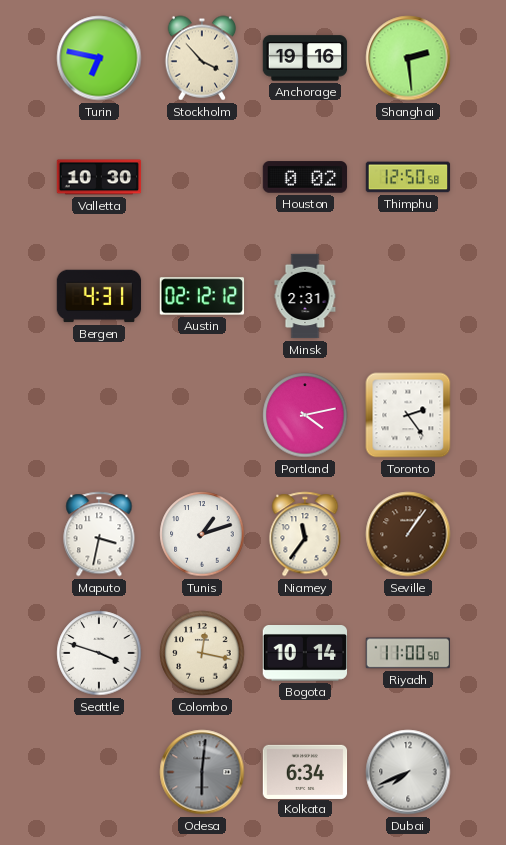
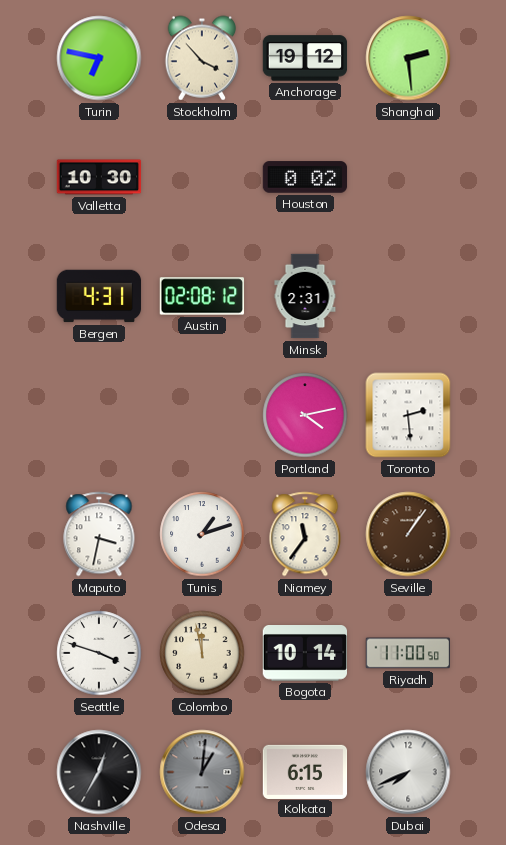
Anchorage: 19:16 -> 19:12 (305, 58)
Thimphu: 12:50 -> none (408, 177)
Austin: 02:12 -> 02:08 (202, 296)
Toronto: 2:24 -> 2:29 (408, 415)
Colombo: 12:17 -> 11:58 (202, 653)
Nashville: none -> 12:35 (99, 772)
Odesa: 6:01 -> 1:01 (202, 772)
Kolkata: 6:34 -> 6:15 (305, 771)
